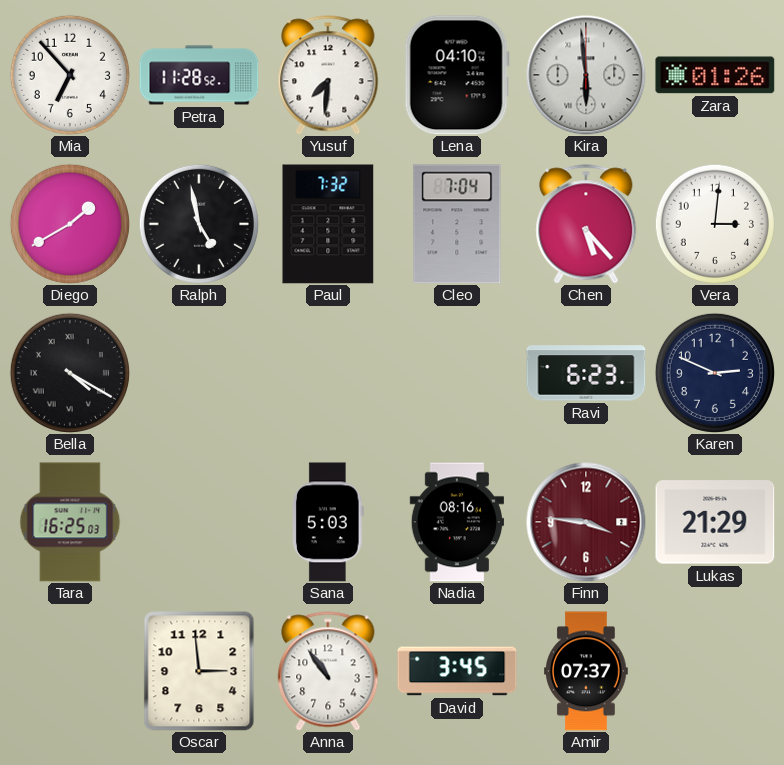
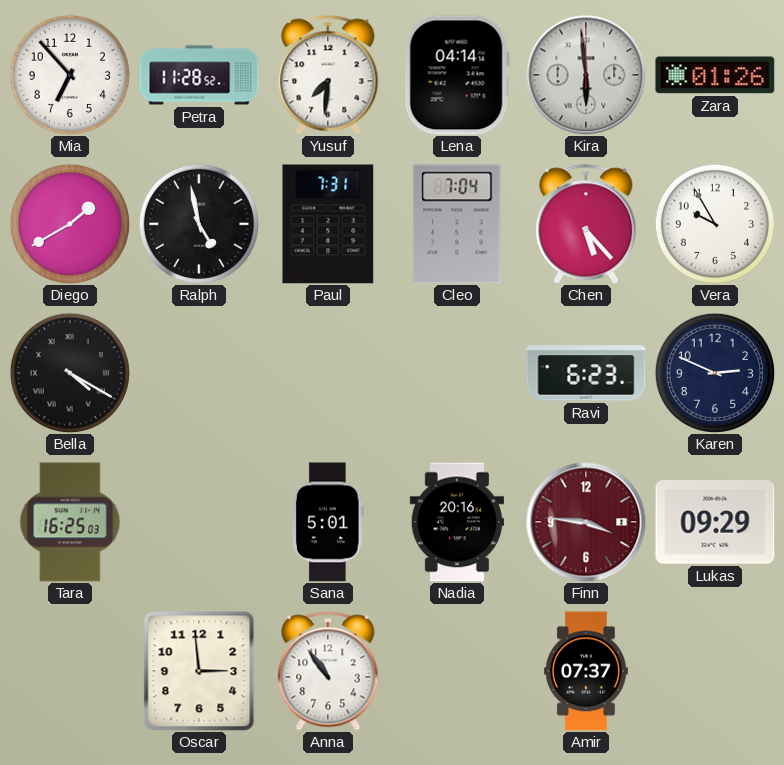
Lena: 04:10 -> 04:14 (457, 75)
Paul: 7:32 -> 7:31 (328, 224)
Vera: 3:01 -> 9:55 (715, 224)
Sana: 5:03 -> 5:01 (328, 522)
Nadia: 08:16 -> 20:16 (456, 522)
Lukas: 21:29 -> 09:29 (715, 522)
David: 3:45 -> none (457, 671)
